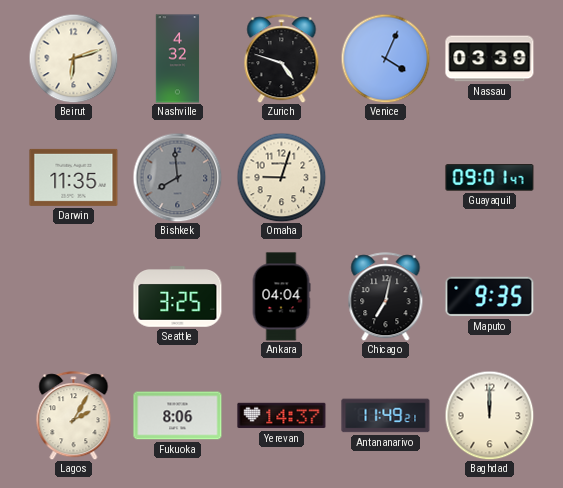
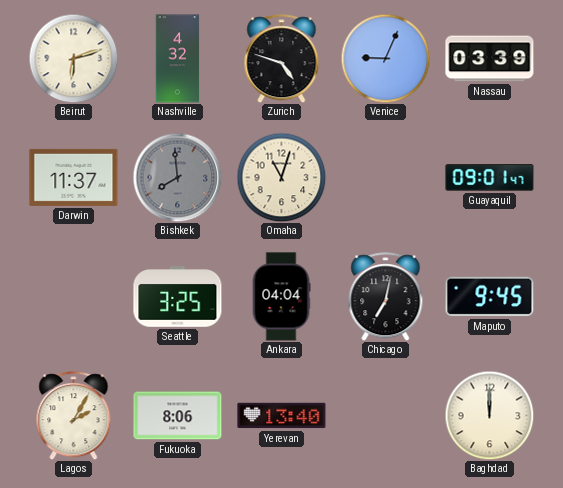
Venice: 4:04 -> 9:04 (385, 58)
Darwin: 11:35 -> 11:37 (74, 177)
Omaha: 9:03 -> 11:03 (281, 177)
Maputo: 9:35 -> 9:45 (490, 297)
Yerevan: 14:37 -> 13:40 (282, 416)
Antananarivo: 11:49 -> none (386, 416)
